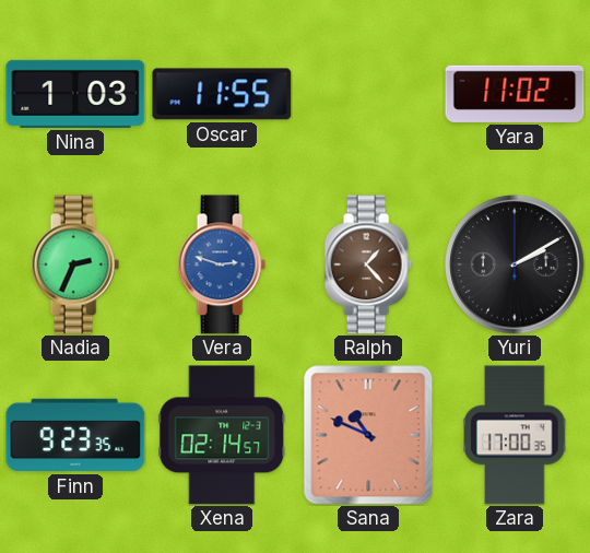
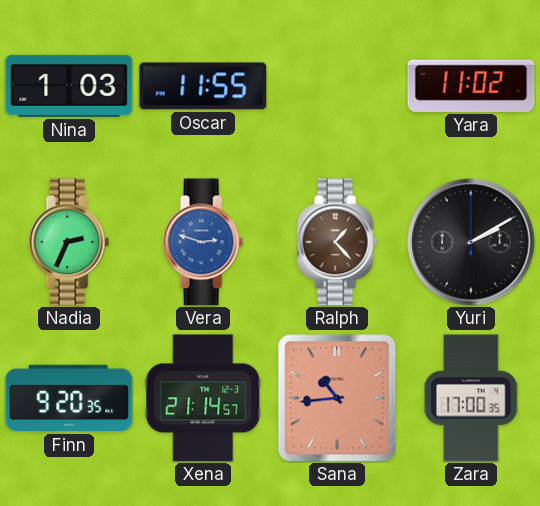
Finn: 9:23 -> 9:20 (69, 398)
Xena: 02:14 -> 21:14 (203, 398)
Sana: 10:49 -> 10:44 (337, 398)
